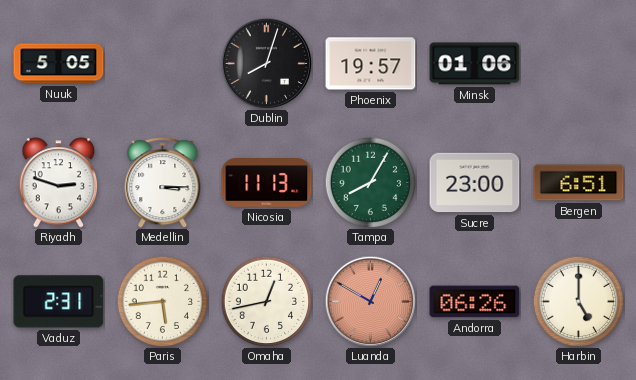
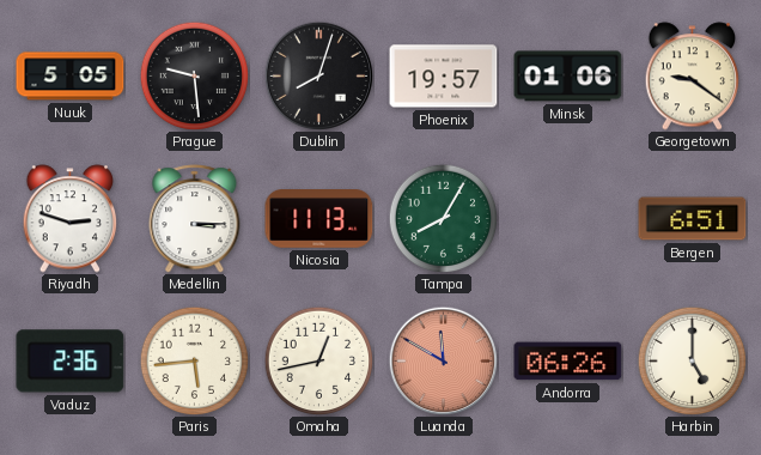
Prague: none -> 9:29 (194, 75)
Georgetown: none -> 9:21 (693, 77)
Sucre: 23:00 -> none (475, 183)
Vaduz: 2:31 -> 2:36 (71, 362)
Luanda: 12:50 -> 11:50 (443, 360)
